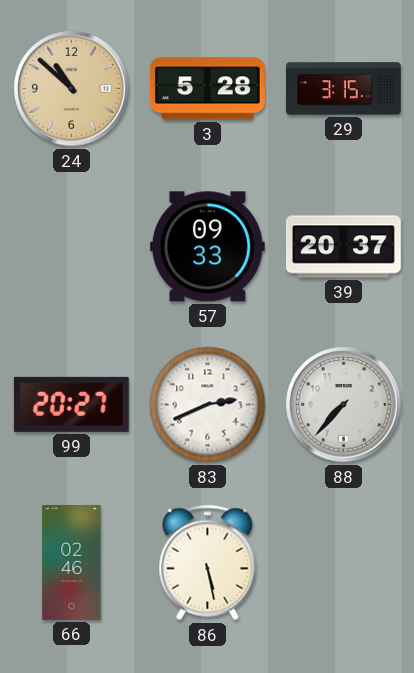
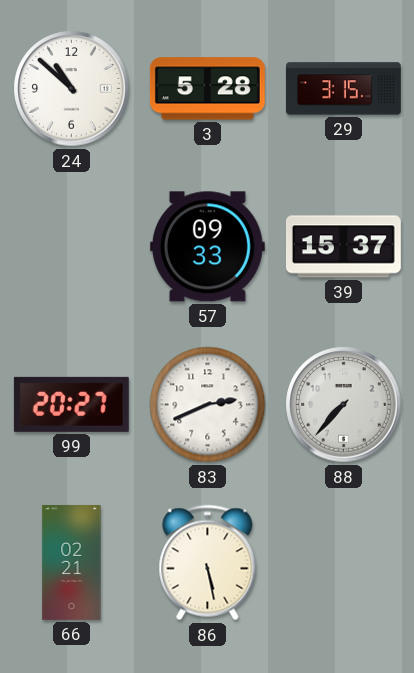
24 dial: champagne -> white (72, 89)
39: 20:37 -> 15:37 (343, 247)
66: 02:46 -> 02:21 (72, 562)
